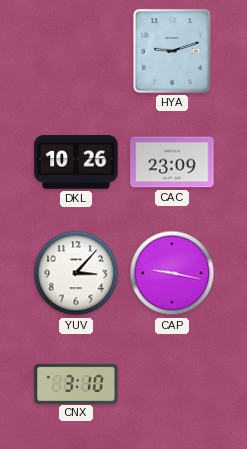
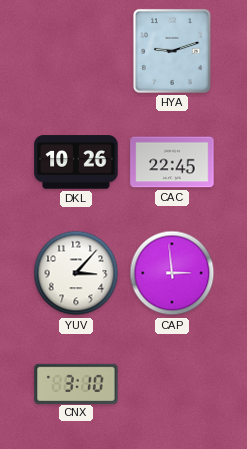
CAC: 23:09 -> 22:45 (172, 162)
CAP: 9:17 -> 2:59 (172, 273)
